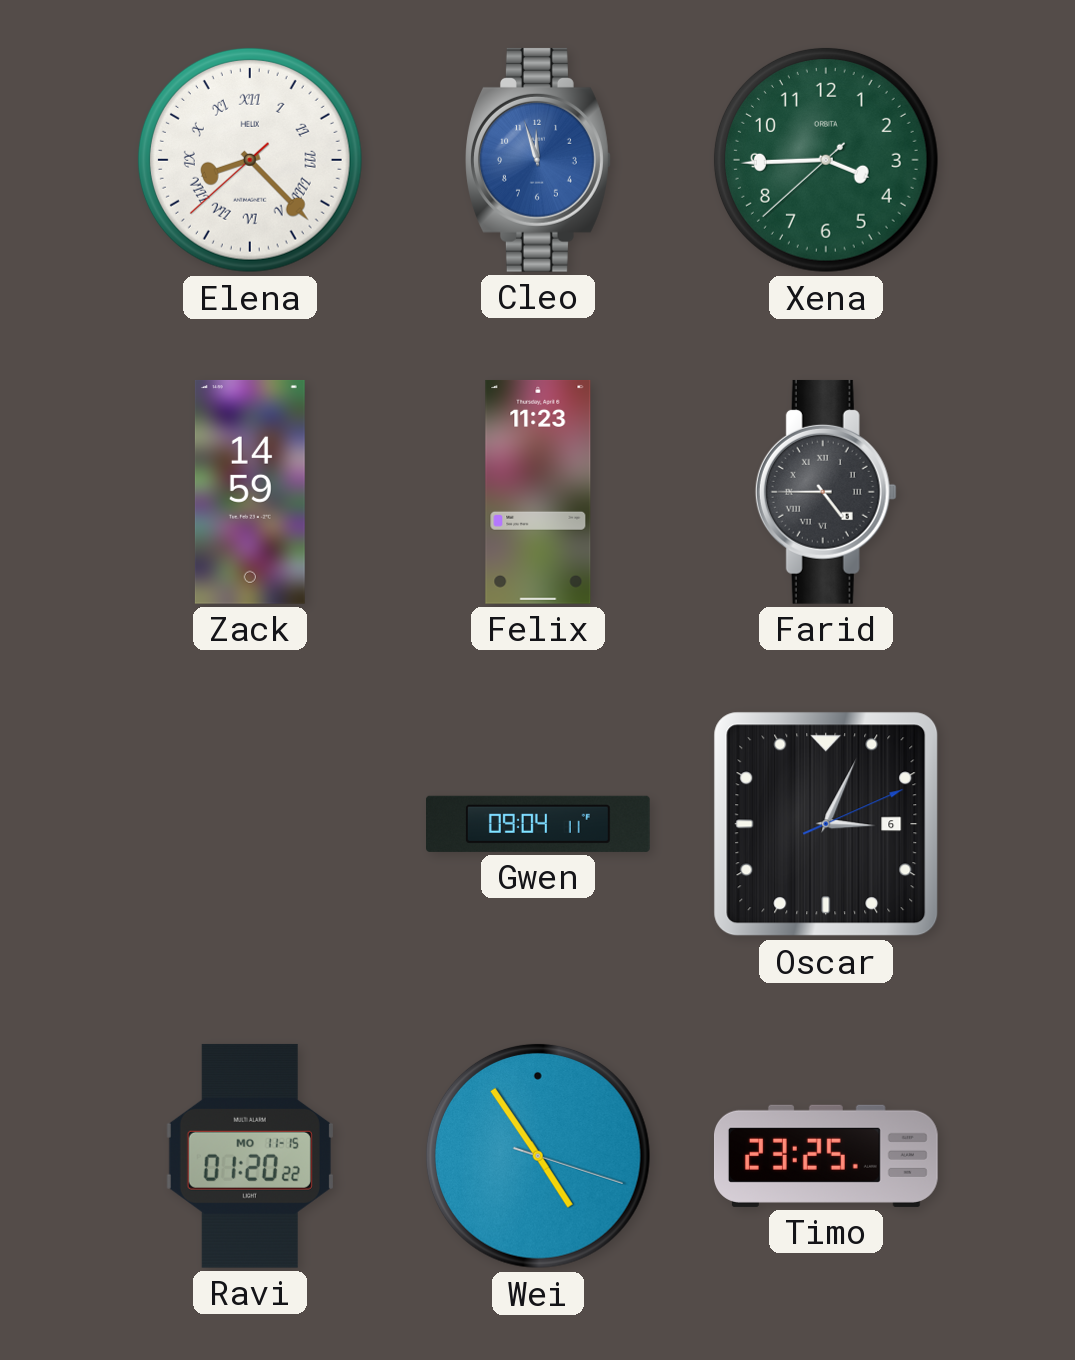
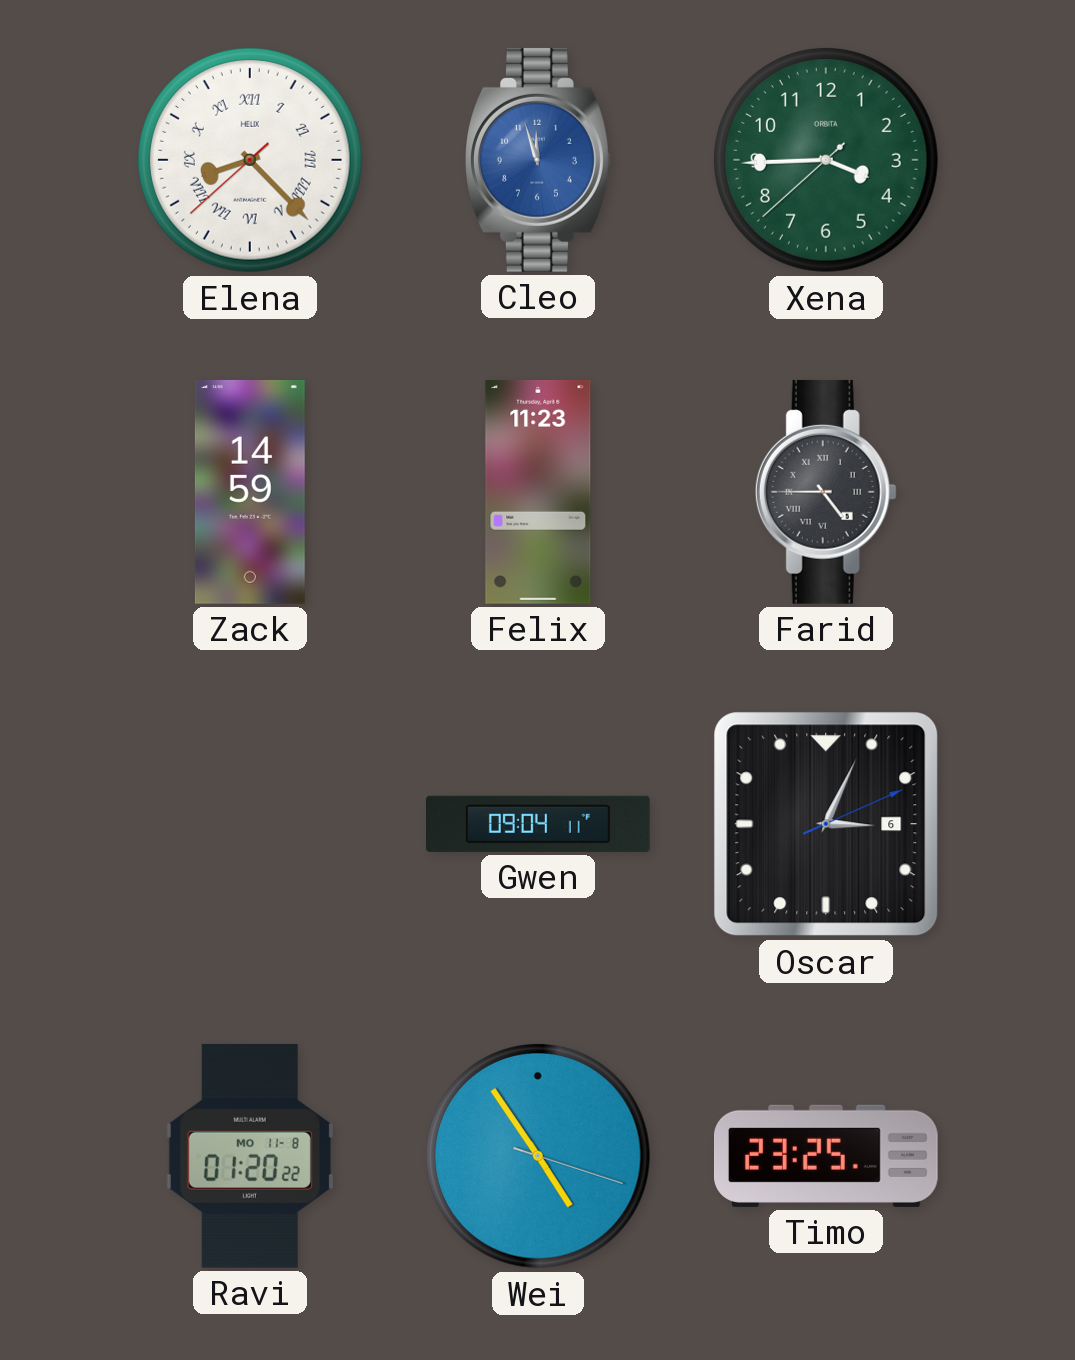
Ravi date: MO 11-15 -> MO 11-8 (250, 1156)
